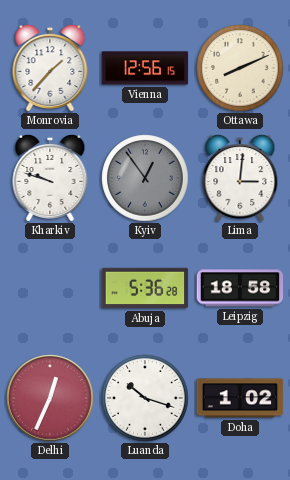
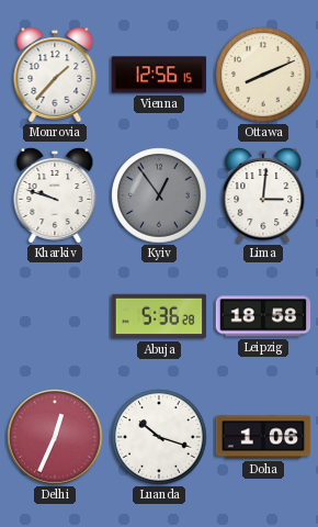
Doha: 1:02 -> 1:06 (263, 437)
